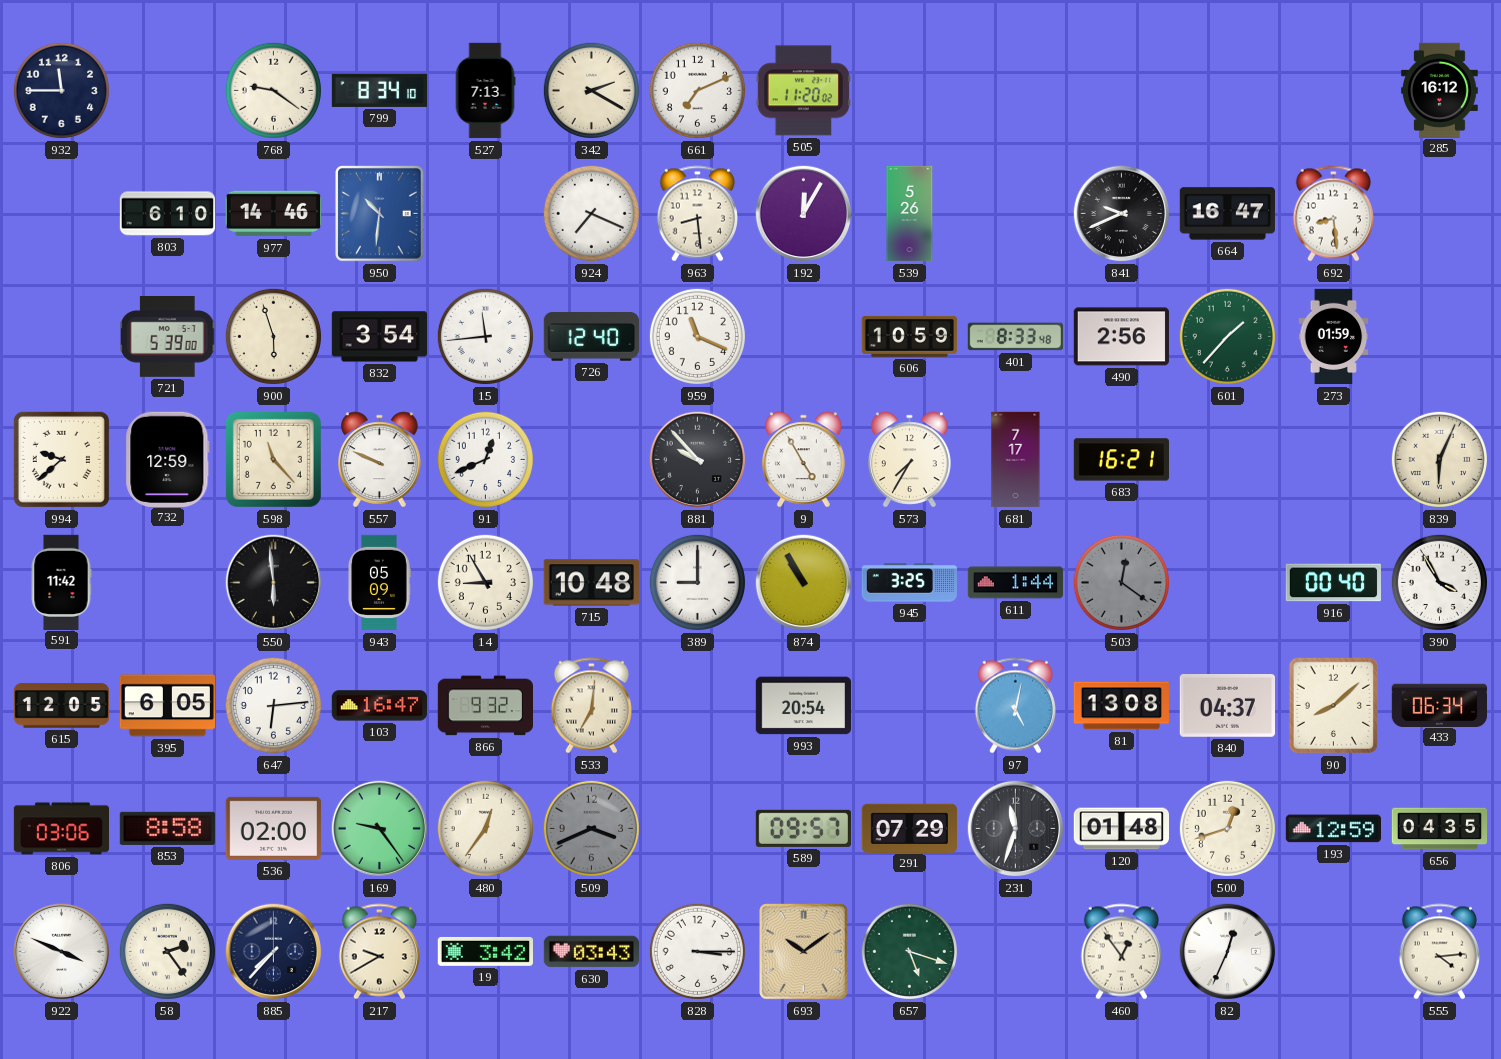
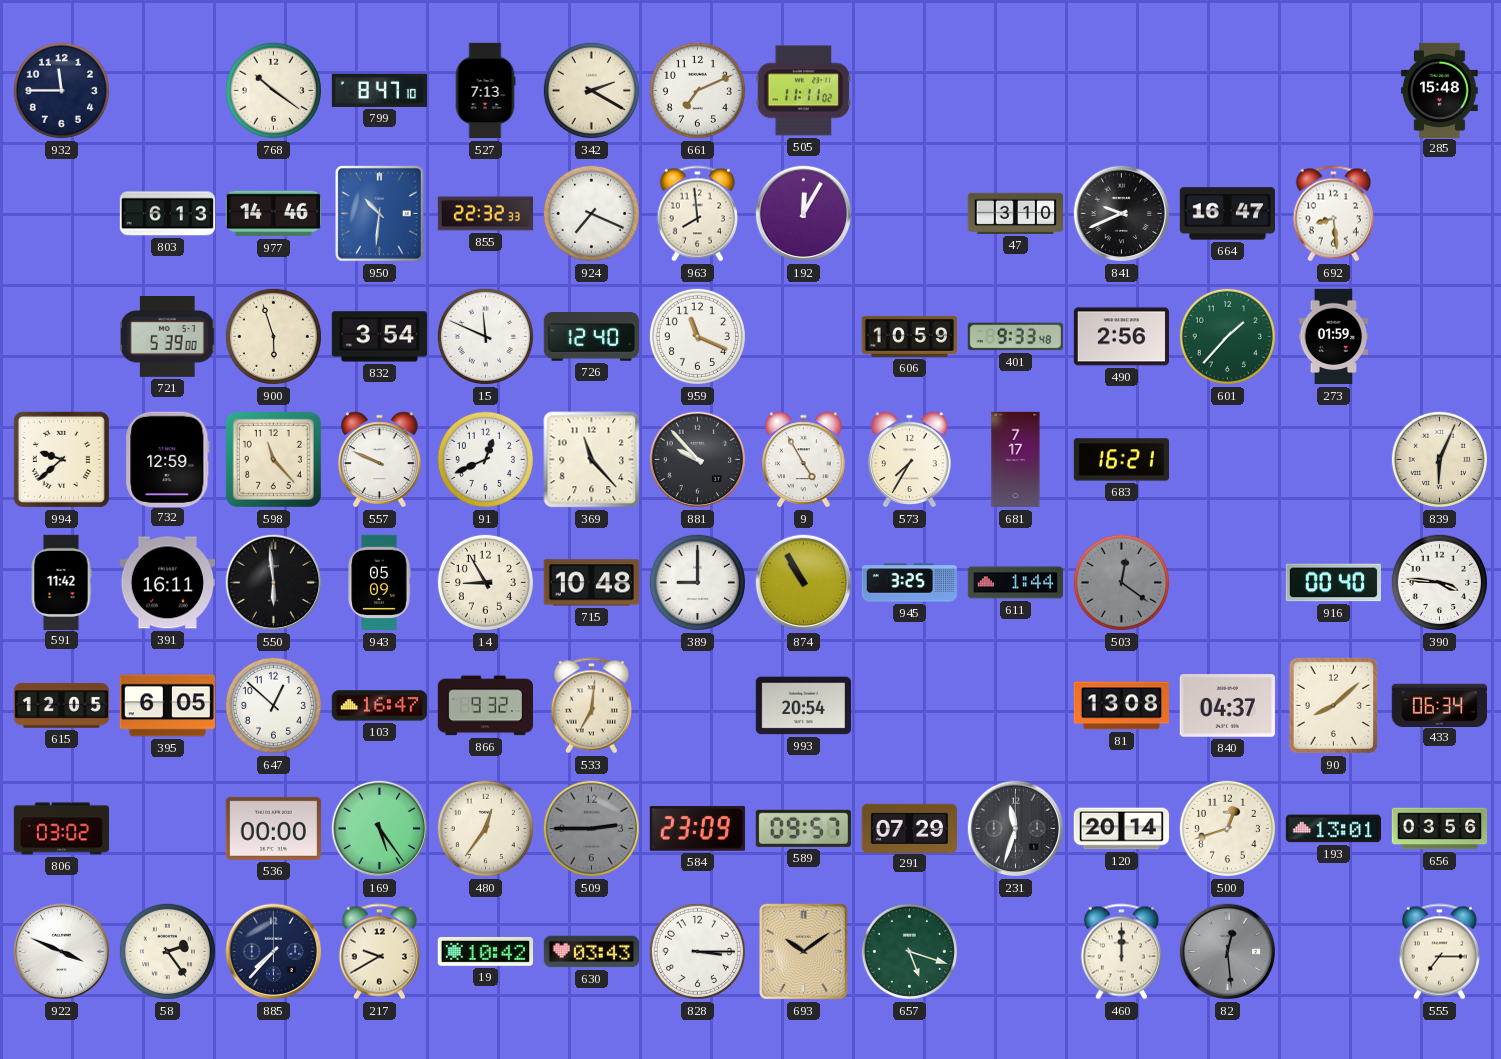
768: 9:21 -> 10:21 (273, 90)
799: 8:34 -> 8:47 (379, 90)
505: 11:20 -> 11:11 (803, 91)
285: 16:12 -> 15:48 (1440, 90)
803: 6:10 -> 6:13 (168, 214)
855: none -> 22:32 (486, 214)
963: 8:29 -> 7:59 (697, 214)
539: 5:26 -> none (910, 214)
47: none -> 3:10 (1015, 213)
15: 11:44 -> 11:49 (485, 336)
401: 8:33 -> 9:33 (1015, 337)
369: none -> 11:23 (592, 460)
391: none -> 16:11 (167, 583)
390: 3:55 -> 3:46 (1439, 582)
647: 6:14 -> 12:52 (273, 705)
97: 5:02 -> none (1015, 706)
806: 03:06 -> 03:02 (62, 829)
853: 8:58 -> none (167, 828)
536: 02:00 -> 00:00 (273, 828)
169: 9:24 -> 5:24 (380, 829)
509: 3:41 -> 2:45 (591, 828)
584: none -> 23:09 (697, 829)
120: 01:48 -> 20:14 (1121, 829)
193: 12:59 -> 13:01 (1333, 829)
656: 04:35 -> 03:56 (1440, 829)
19: 3:42 -> 10:42 (485, 951)
460: 12:54 -> 12:00 (1121, 952)
82: 12:34 -> 12:29 (1228, 952)
82 dial: white -> grey (1228, 952)
555: 4:14 -> 7:15 (1439, 952)
